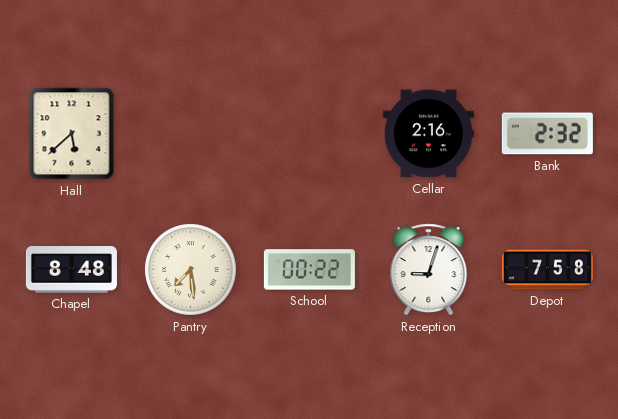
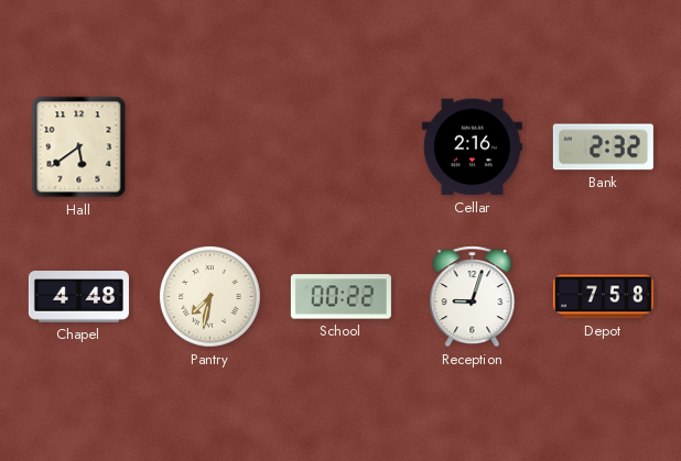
Hall: 5:38 -> 5:39 (79, 147)
Chapel: 8:48 -> 4:48 (78, 297)
Pantry: 7:29 -> 7:32 (210, 297)
